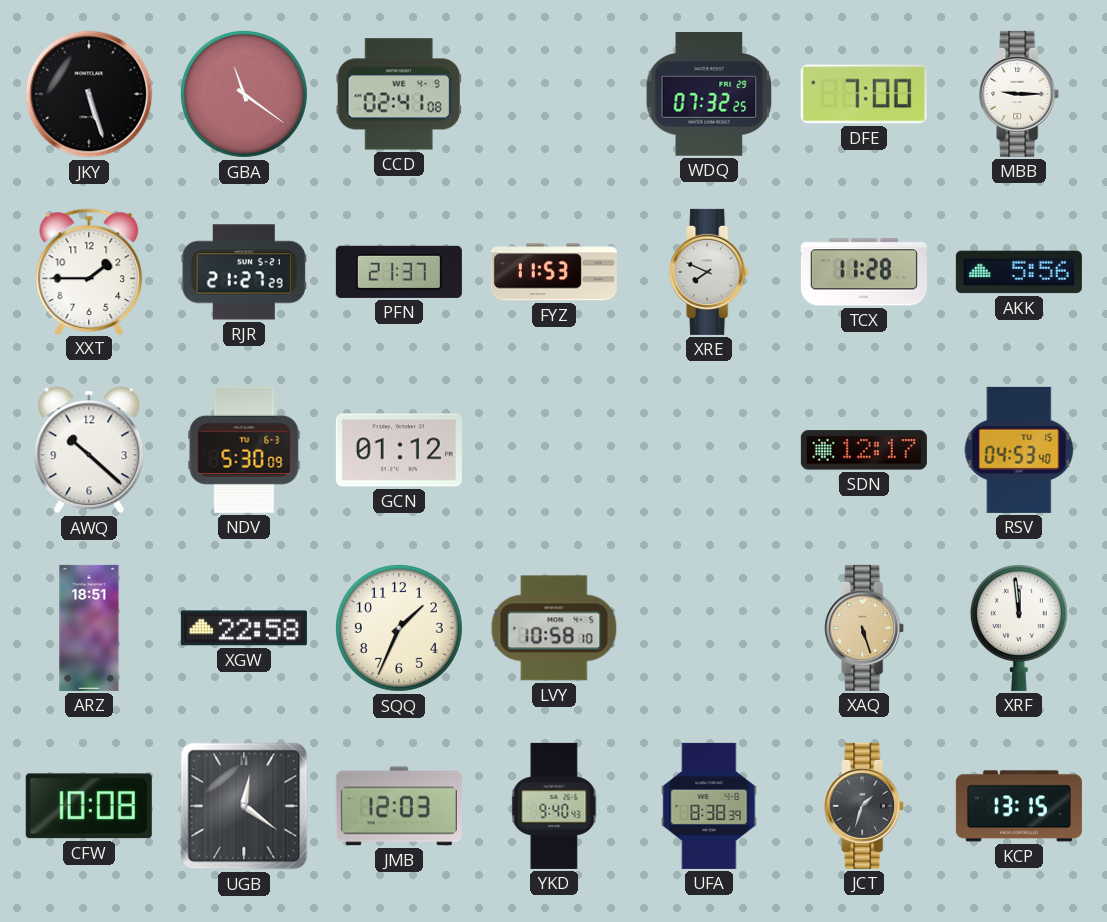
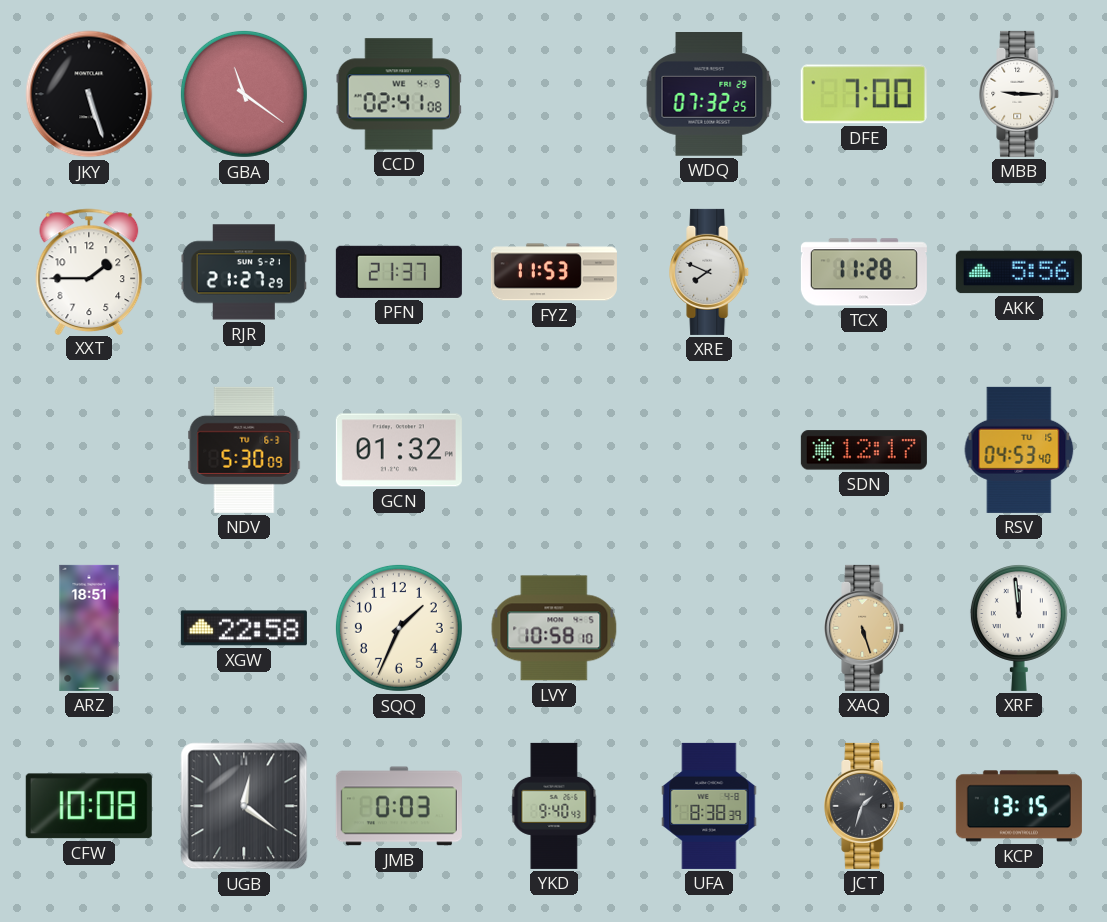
AWQ: 10:22 -> none (89, 450)
GCN: 01:12 -> 01:32 (399, 450)
JMB: 12:03 -> 0:03 (399, 806)
